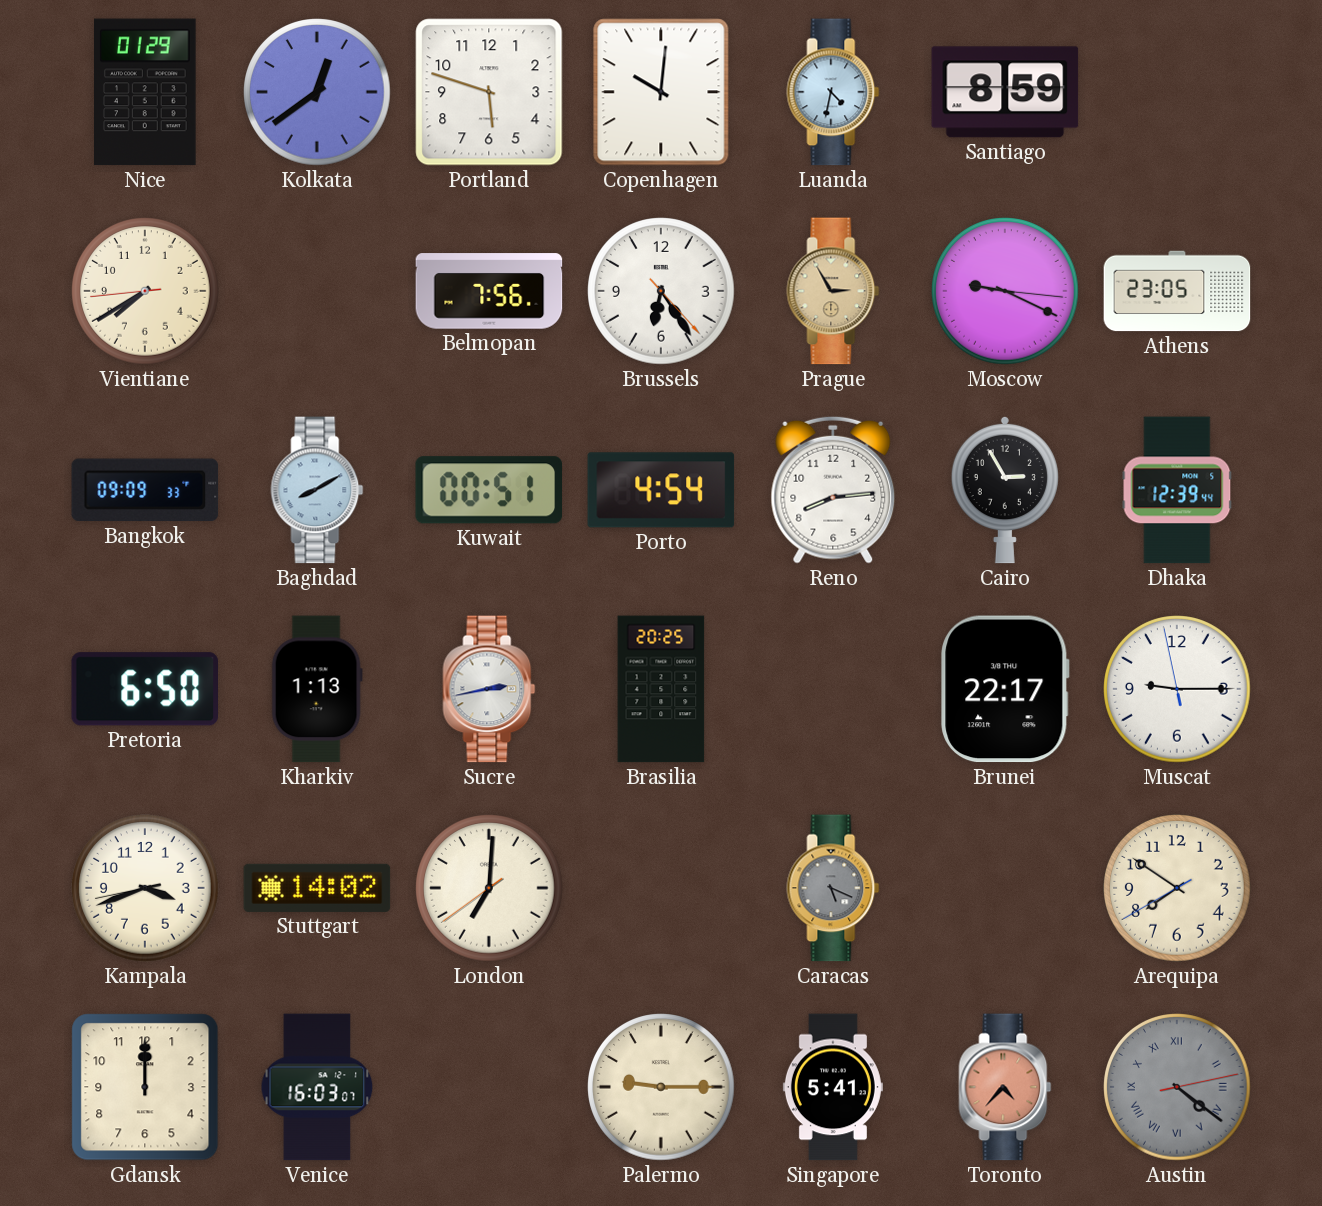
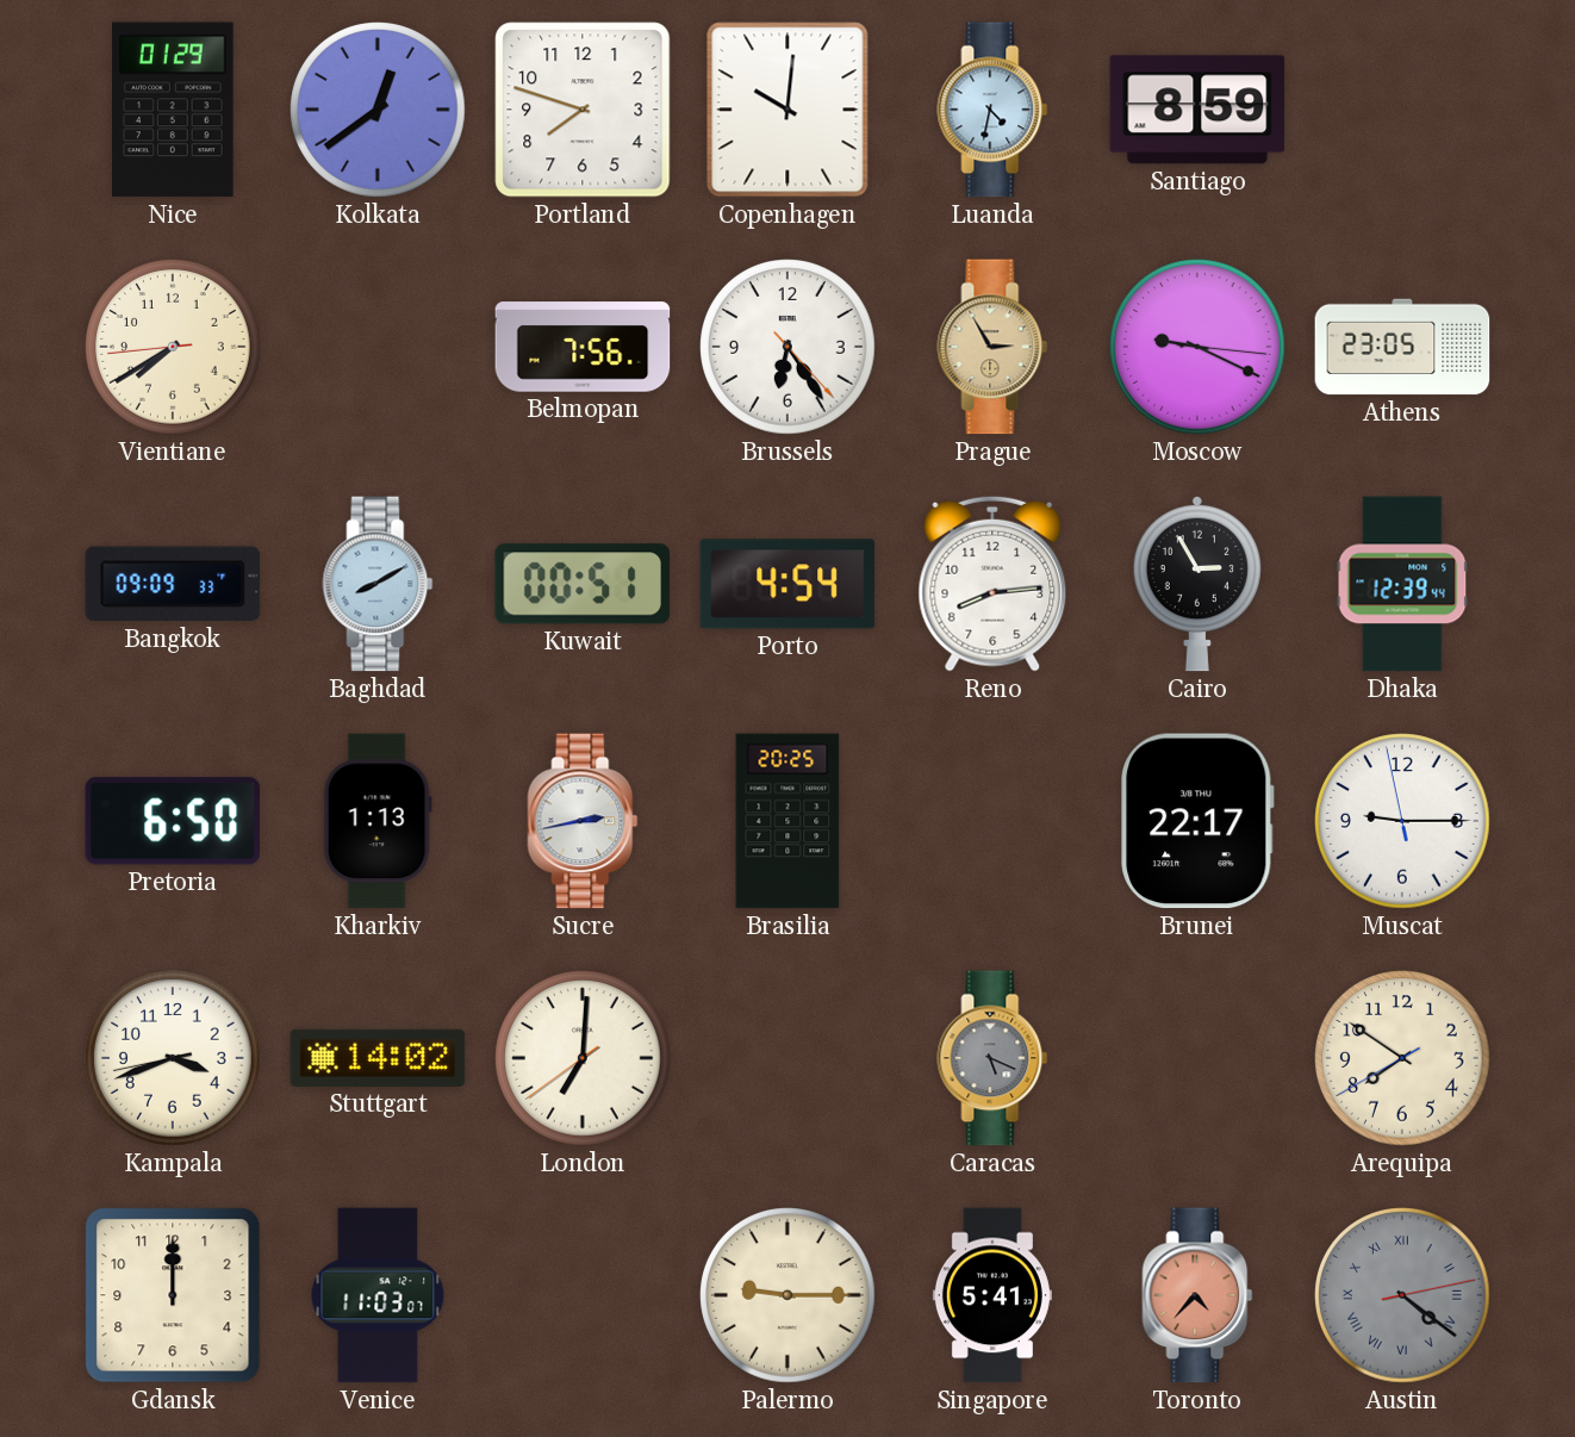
Portland: 5:48 -> 7:48 (583, 110)
Venice: 16:03 -> 11:03 (378, 1295)
